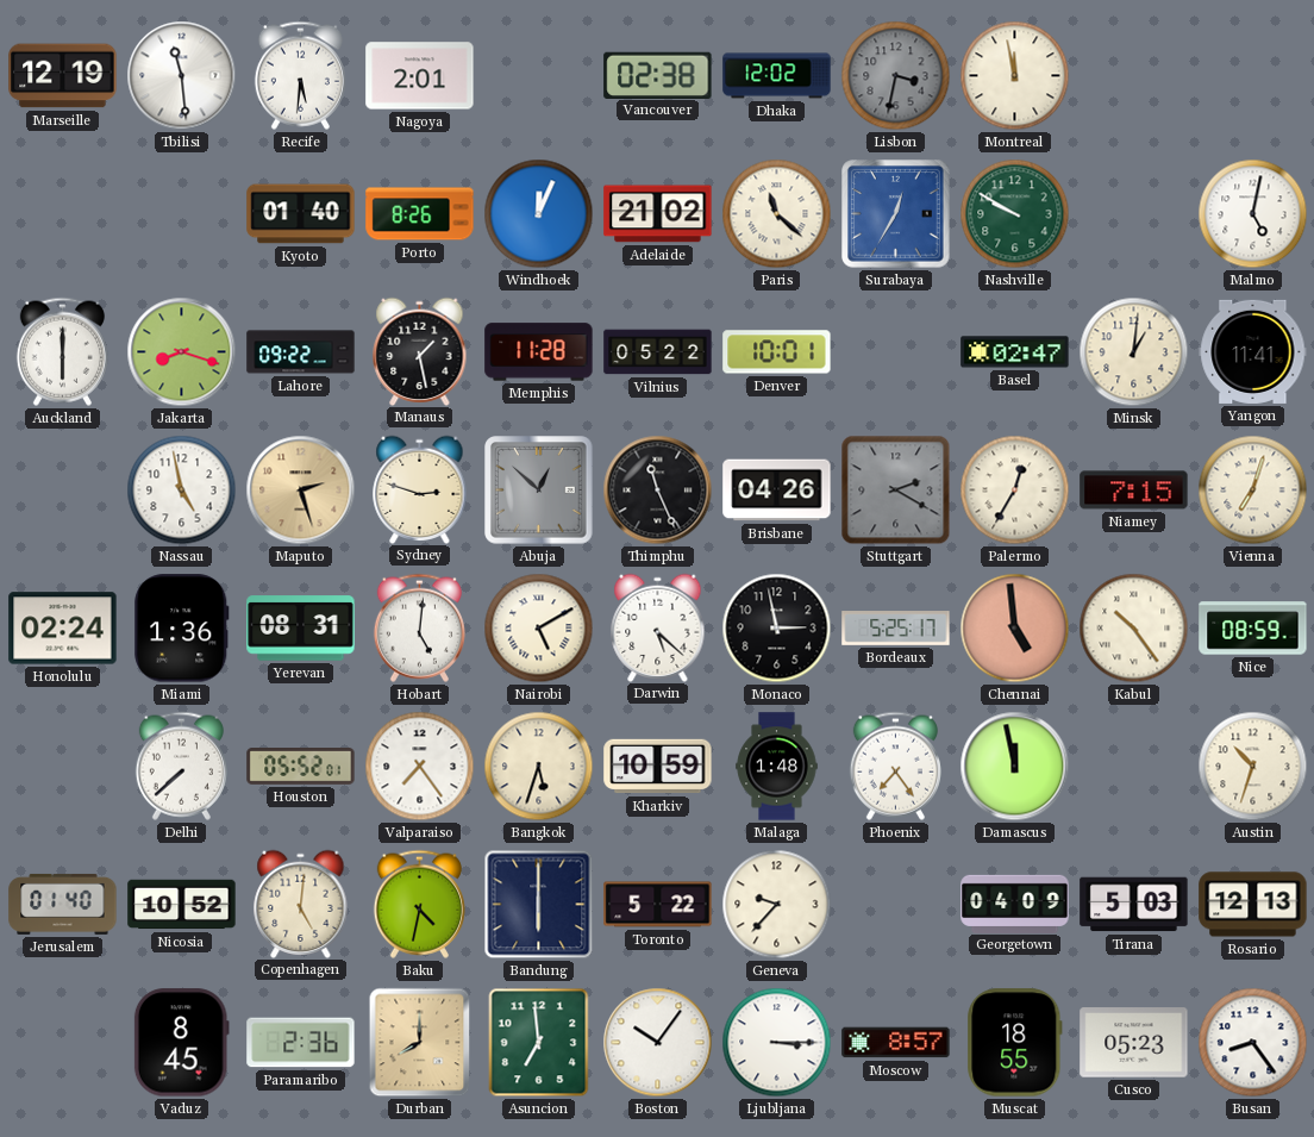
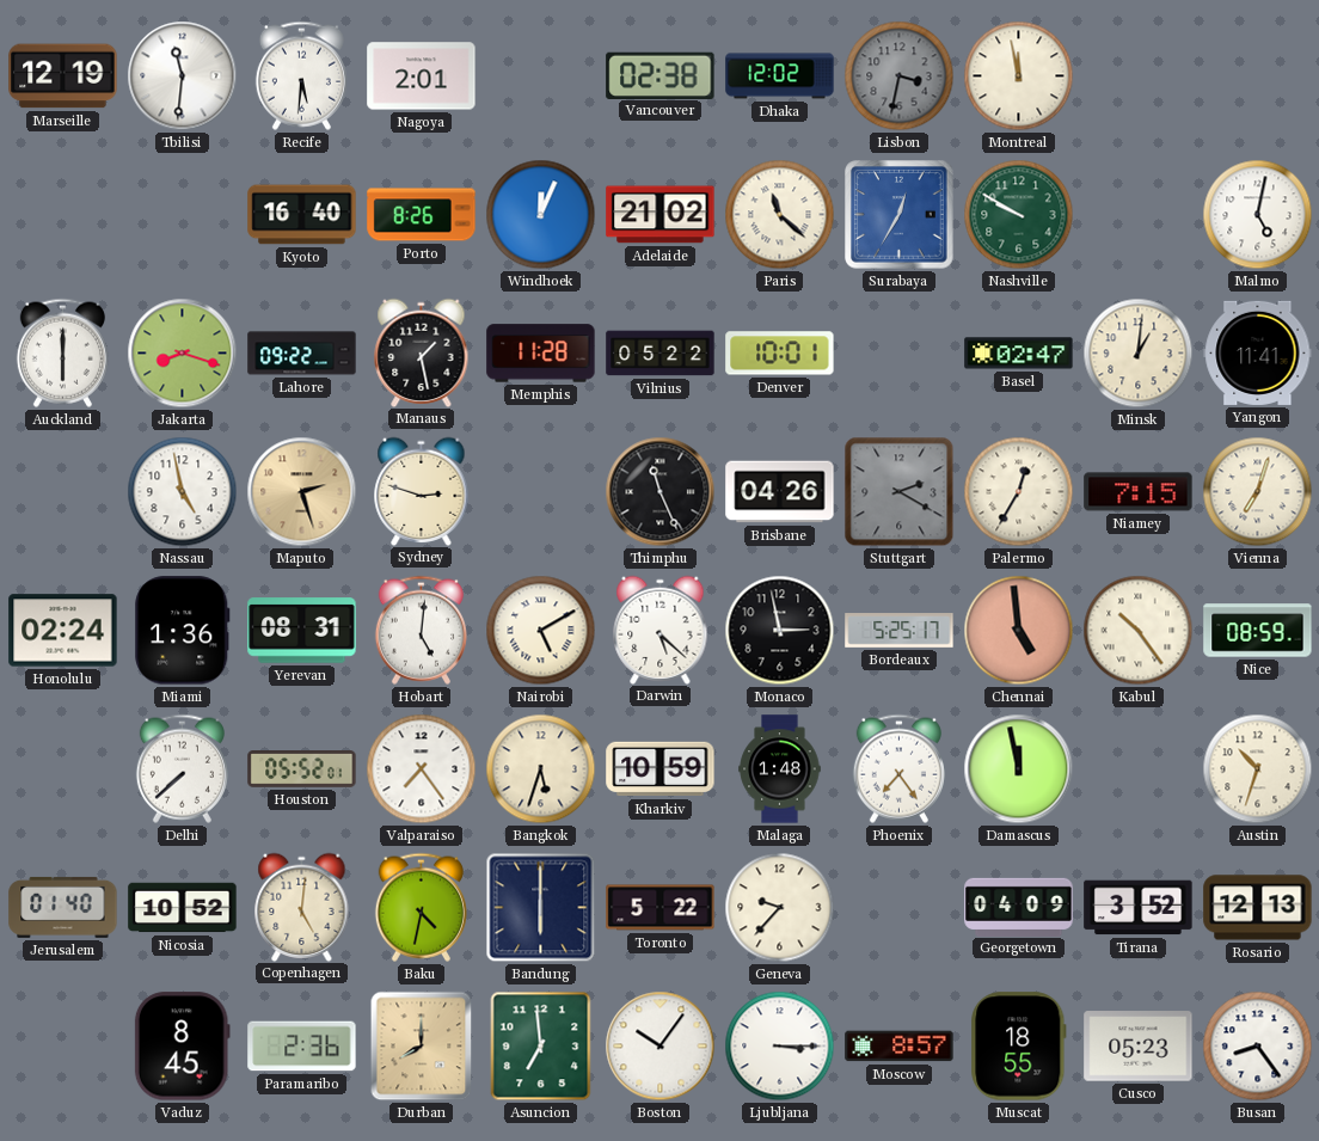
Tbilisi: 11:29 -> 11:31 (183, 76)
Kyoto: 01:40 -> 16:40 (302, 215)
Abuja: 12:52 -> none (539, 491)
Tirana: 5:03 -> 3:52 (1139, 908)
